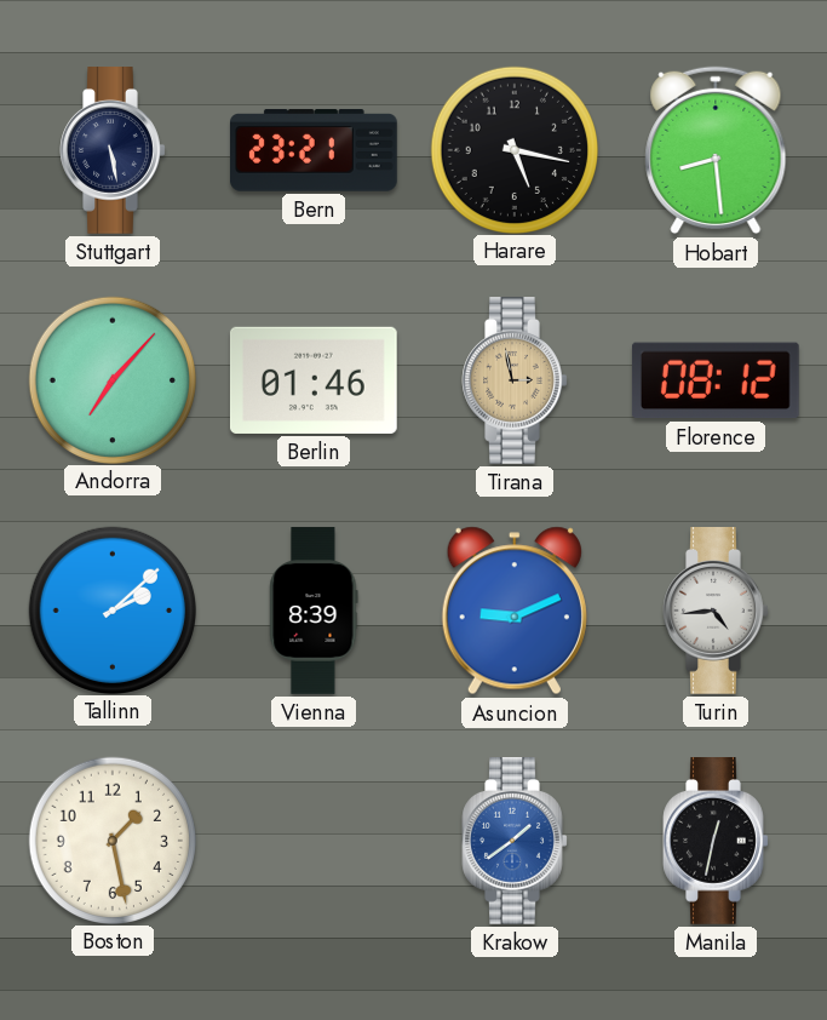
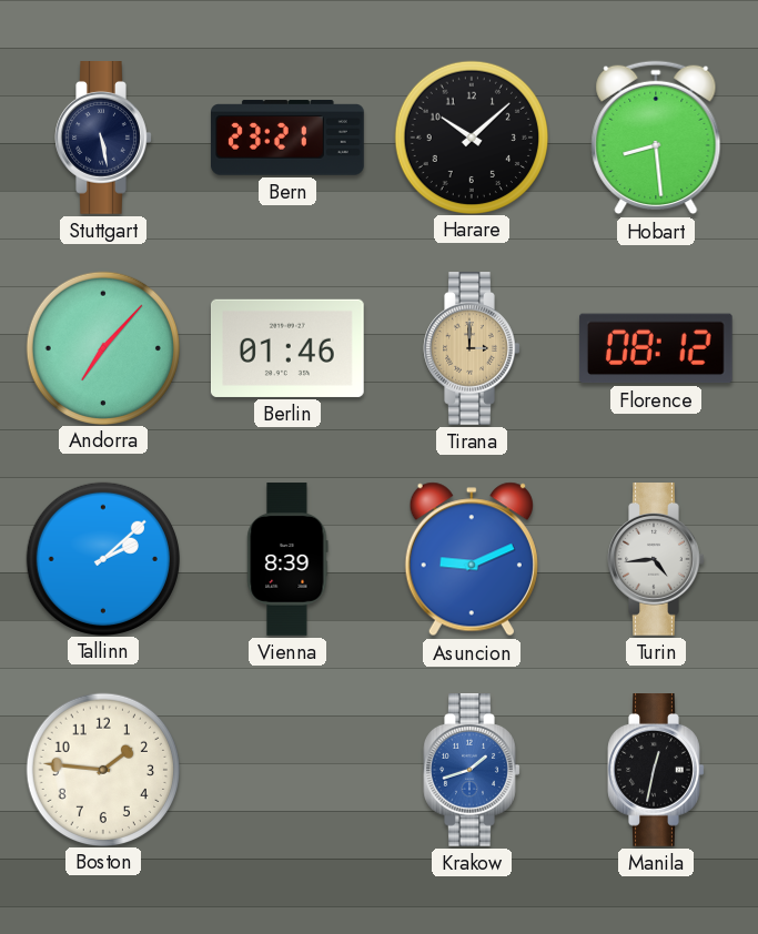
Harare: 5:17 -> 10:08 (471, 136)
Tirana: 2:58 -> 3:00 (472, 349)
Boston: 1:28 -> 1:46 (102, 769)
Krakow: 1:39 -> 1:42 (472, 771)
